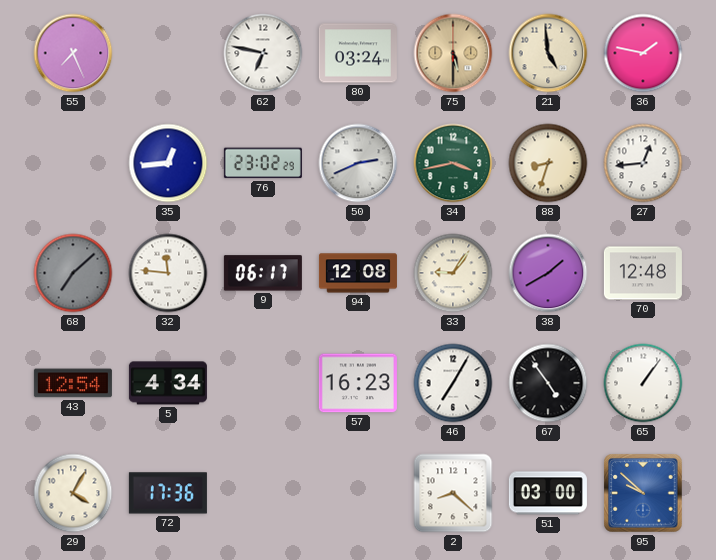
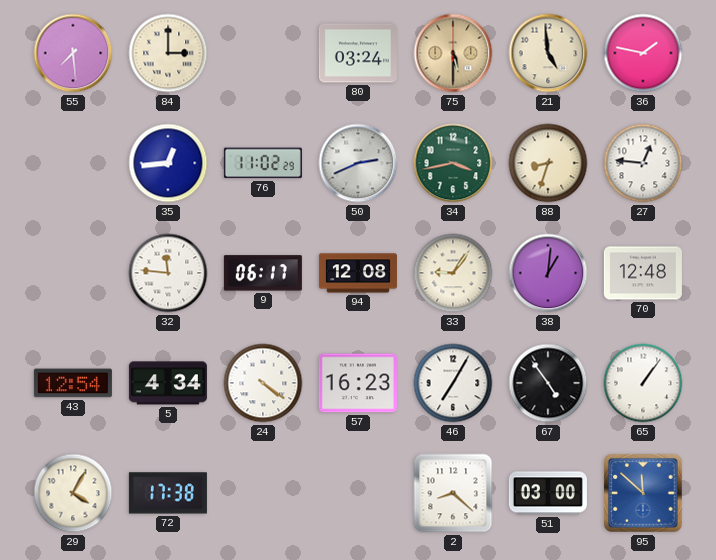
55: 7:26 -> 7:29 (73, 53)
84: none -> 3:00 (168, 53)
62: 6:47 -> none (263, 53)
76: 23:02 -> 11:02 (263, 163)
27: 12:44 -> 12:46 (643, 163)
68: 7:08 -> none (73, 273)
38: 1:40 -> 1:01 (548, 273)
24: none -> 4:21 (263, 383)
72: 17:36 -> 17:38 (168, 493)
95: 9:52 -> 11:52 (643, 493)
